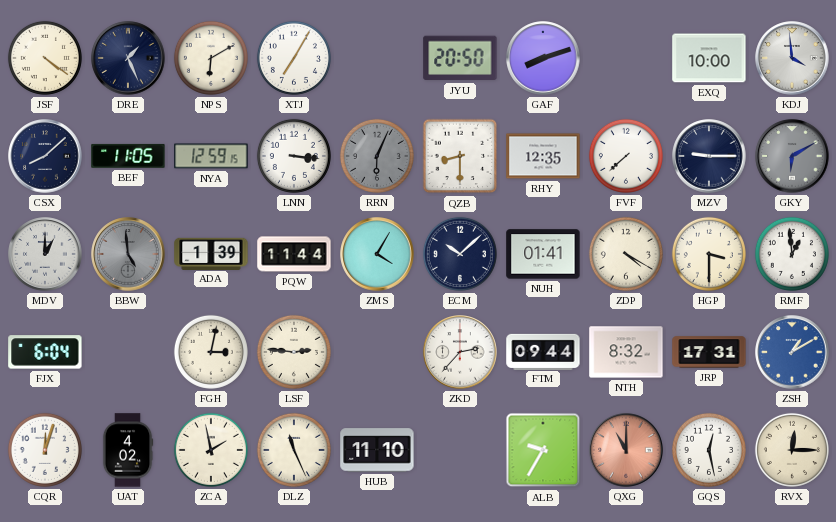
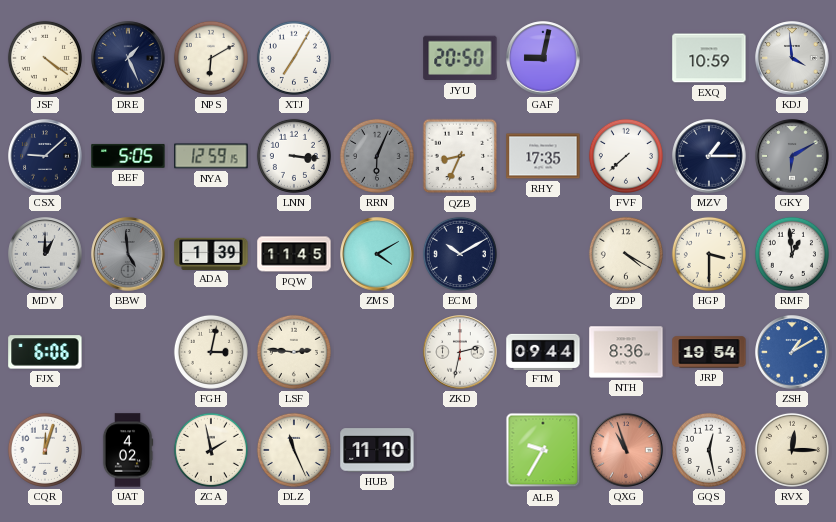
GAF: 8:12 -> 9:02 (543, 58)
EXQ: 10:00 -> 10:59 (709, 58)
CSX: 8:08 -> 9:08 (45, 156)
BEF: 11:05 -> 5:05 (128, 156)
QZB: 8:30 -> 8:34 (460, 156)
RHY: 12:35 -> 17:35 (543, 156)
MZV: 9:15 -> 1:15 (709, 156)
PQW: 11:44 -> 11:45 (294, 254)
ZMS: 4:05 -> 4:10 (377, 254)
ECM: 10:08 -> 10:10 (460, 254)
NUH: 01:41 -> none (543, 254)
FJX: 6:04 -> 6:06 (45, 352)
ZKD: 2:37 -> 2:32 (460, 352)
NTH: 8:32 -> 8:36 (626, 352)
JRP: 17:31 -> 19:54 (709, 352)
QXG: 11:00 -> 10:57 (626, 450)
